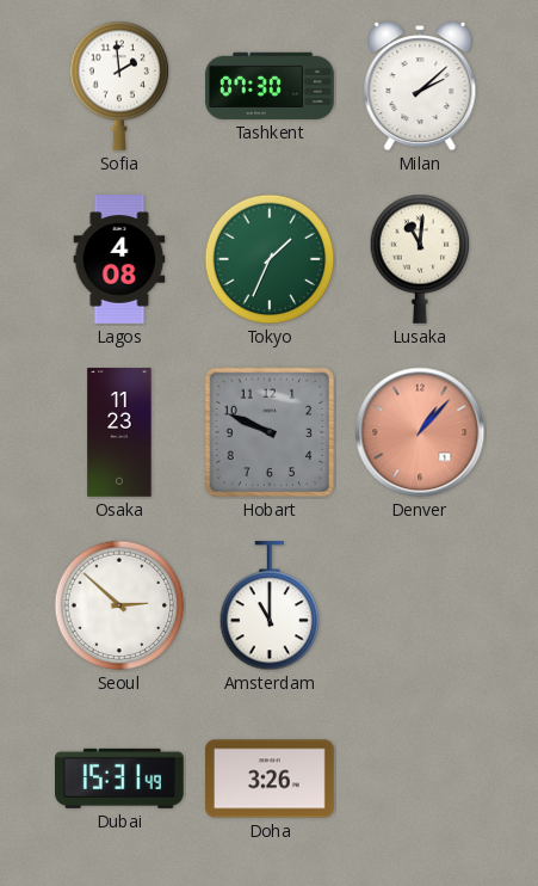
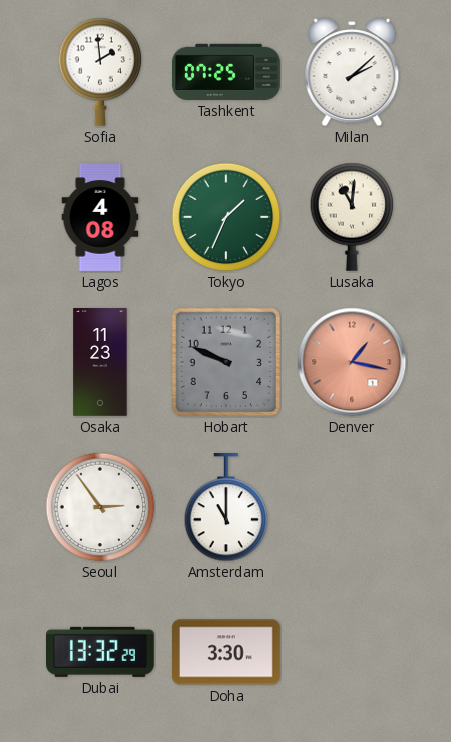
Tashkent: 07:30 -> 07:25 (226, 72)
Denver: 1:07 -> 1:17 (352, 362)
Seoul: 2:52 -> 2:54 (100, 507)
Dubai: 15:31 -> 13:32 (101, 652)
Doha: 3:26 -> 3:30 (227, 652)
